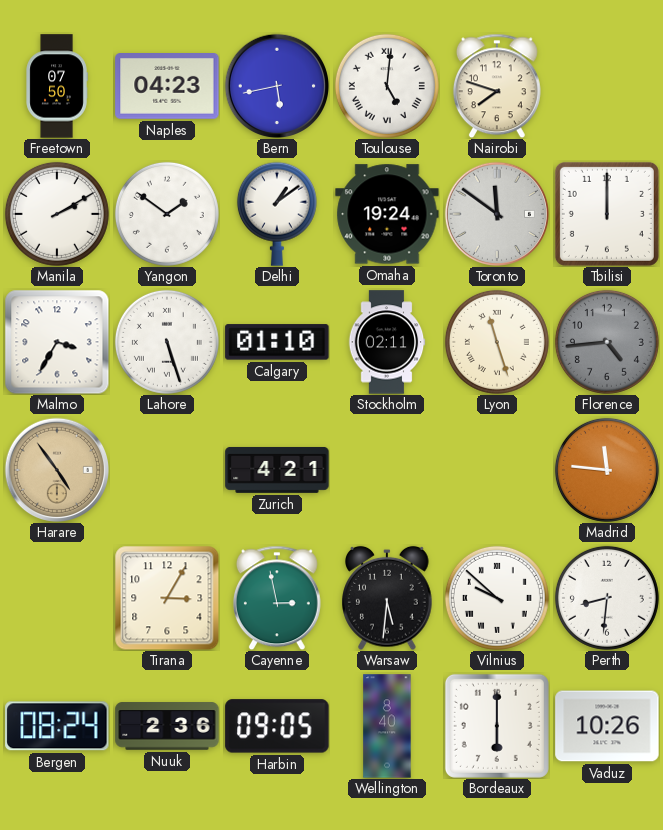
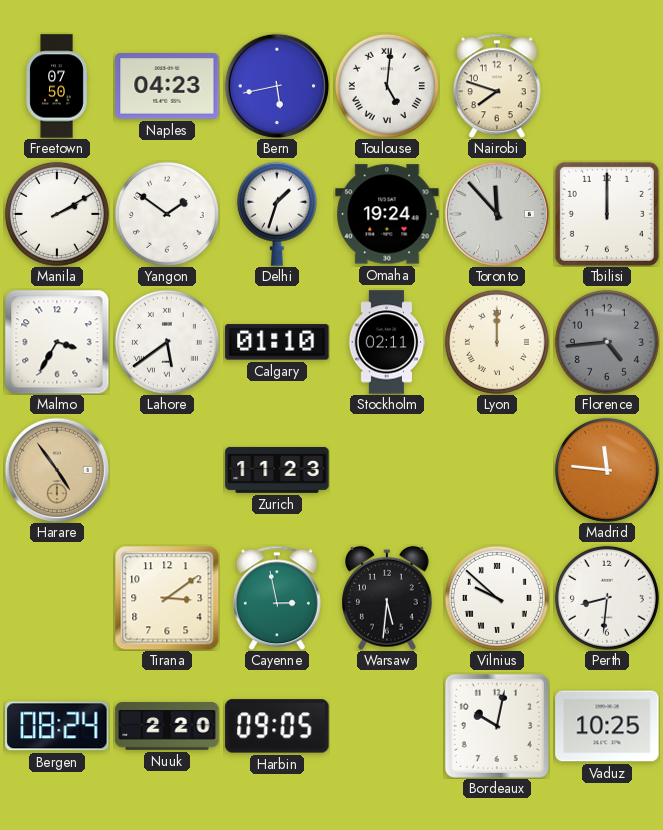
Delhi: 1:09 -> 1:33 (277, 214)
Toronto: 11:51 -> 11:53 (496, 213)
Lahore: 5:27 -> 5:39 (167, 342)
Lyon: 11:27 -> 12:00 (497, 342)
Zurich: 4:21 -> 11:23 (277, 470)
Tirana: 3:05 -> 3:09 (167, 598)
Nuuk: 2:36 -> 2:20 (167, 726)
Wellington: 8:40 -> none (387, 726)
Bordeaux: 6:00 -> 10:02 (497, 726)
Vaduz: 10:26 -> 10:25 (607, 726)
